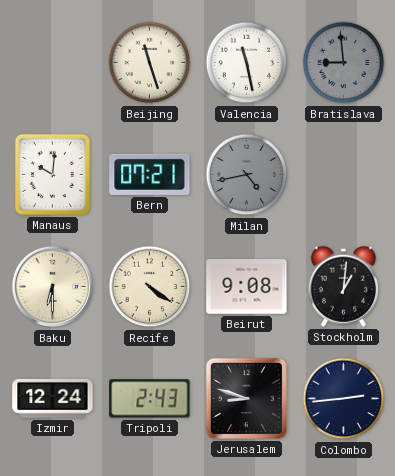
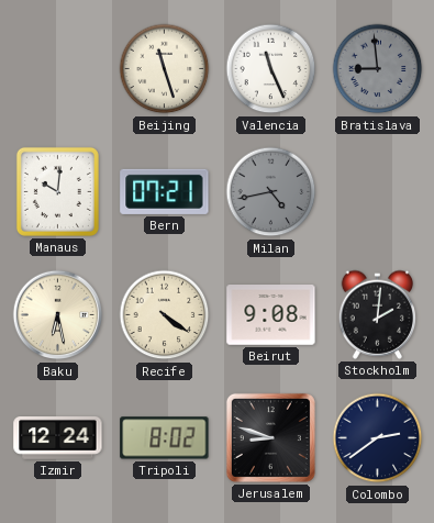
Valencia: 11:28 -> 11:26 (271, 69)
Baku: 6:30 -> 6:28 (58, 315)
Stockholm: 1:01 -> 2:01 (377, 314)
Tripoli: 2:43 -> 8:02 (165, 438)
Colombo: 2:44 -> 2:39 (378, 438)
